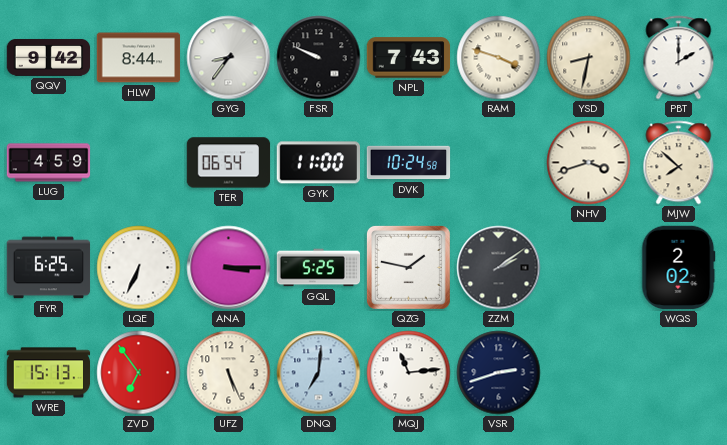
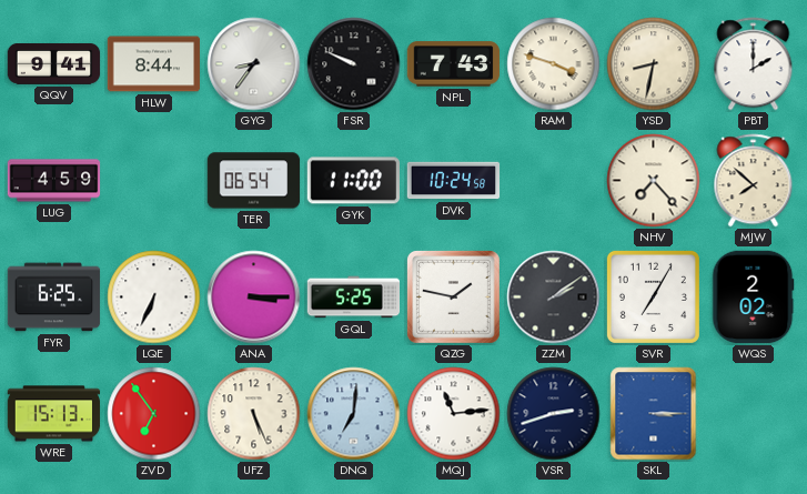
QQV: 9:42 -> 9:41 (54, 63)
NHV: 3:42 -> 7:23 (654, 181)
SVR: none -> 7:05 (653, 296)
SKL: none -> 3:15 (654, 414)
